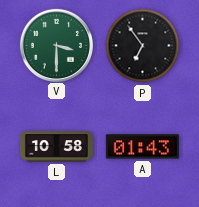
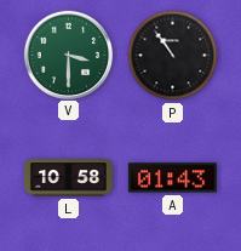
P: 6:54 -> 10:54 (173, 56)
